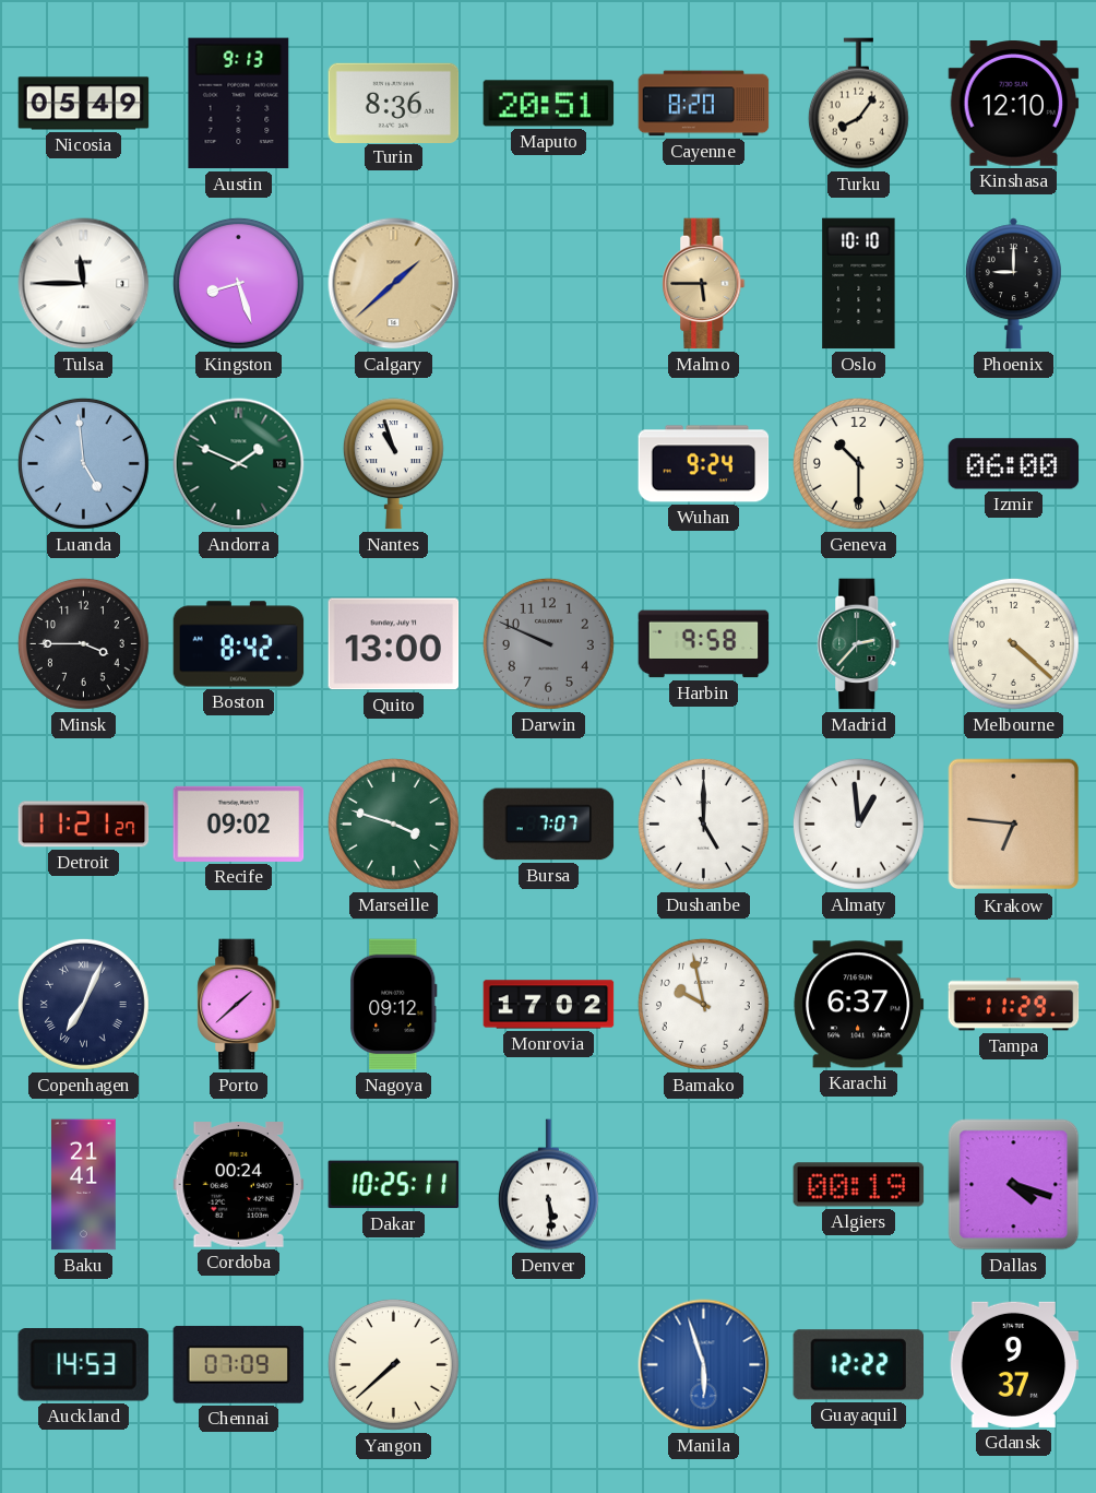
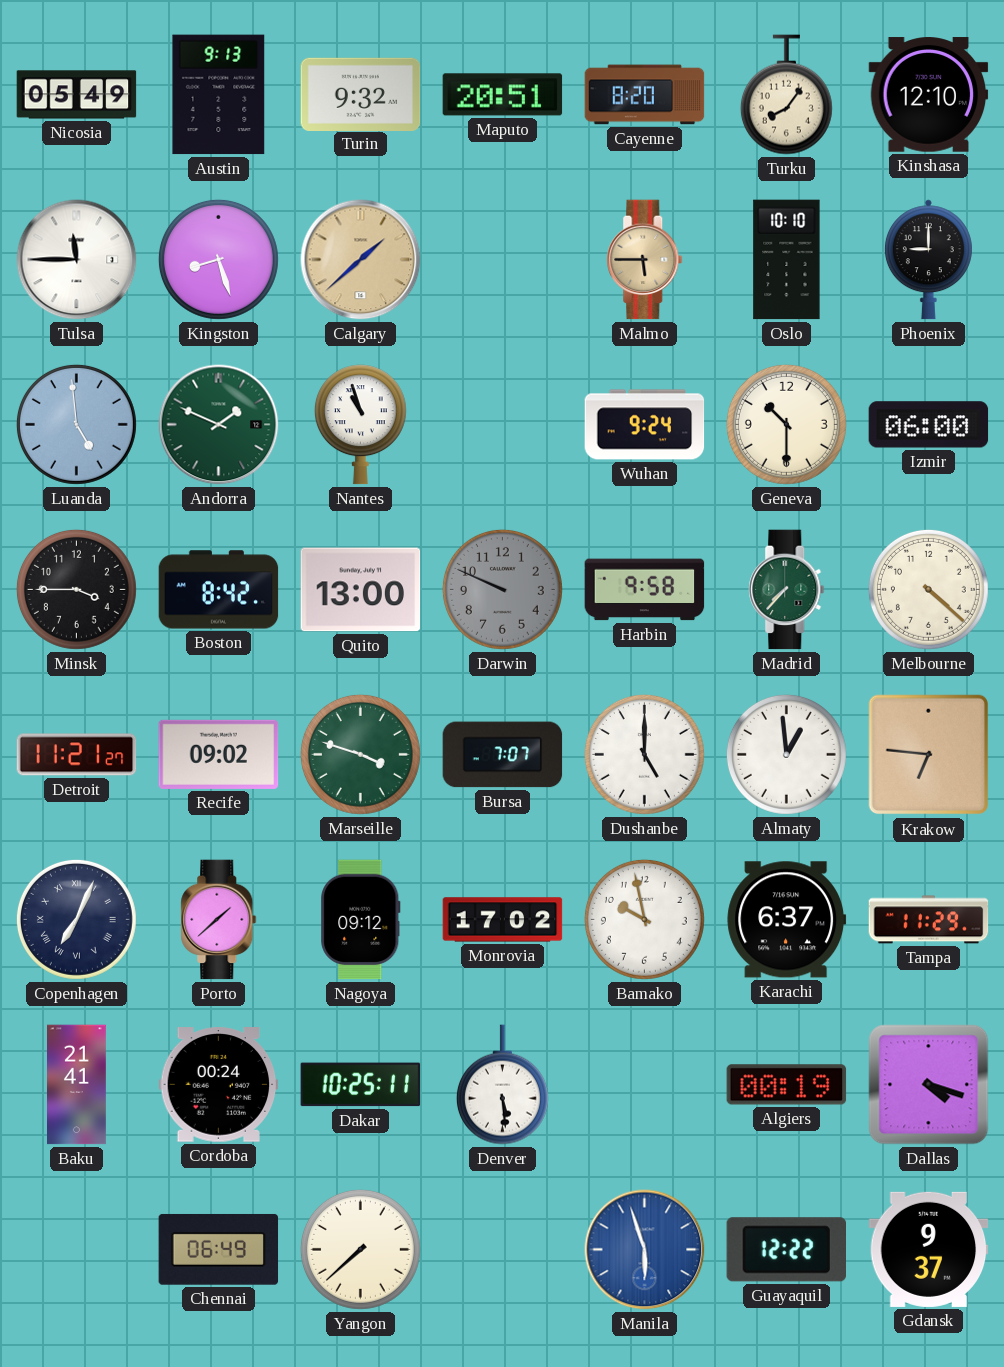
Turin: 8:36 -> 9:32 (361, 94)
Madrid: 2:37 -> 7:37 (787, 590)
Auckland: 14:53 -> none (83, 1365)
Chennai: 07:09 -> 06:49 (219, 1250)
